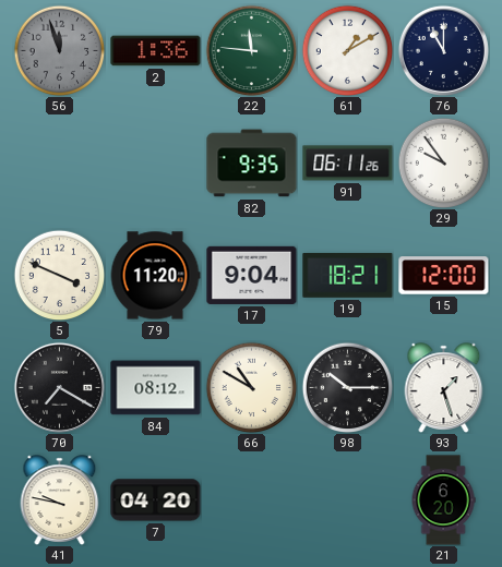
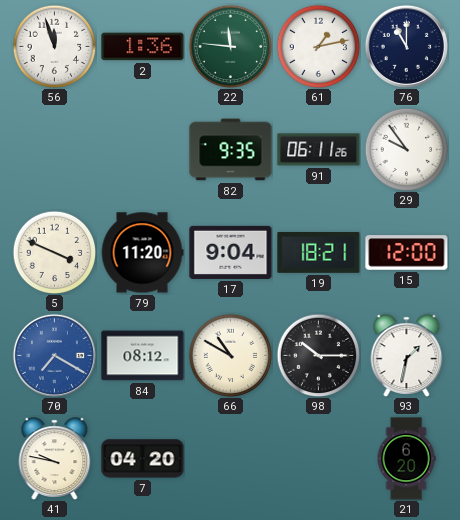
56 dial: grey -> white (54, 46)
61: 1:10 -> 1:13 (318, 46)
70 dial: black -> blue (54, 355)
93: 1:27 -> 1:32 (407, 356)
